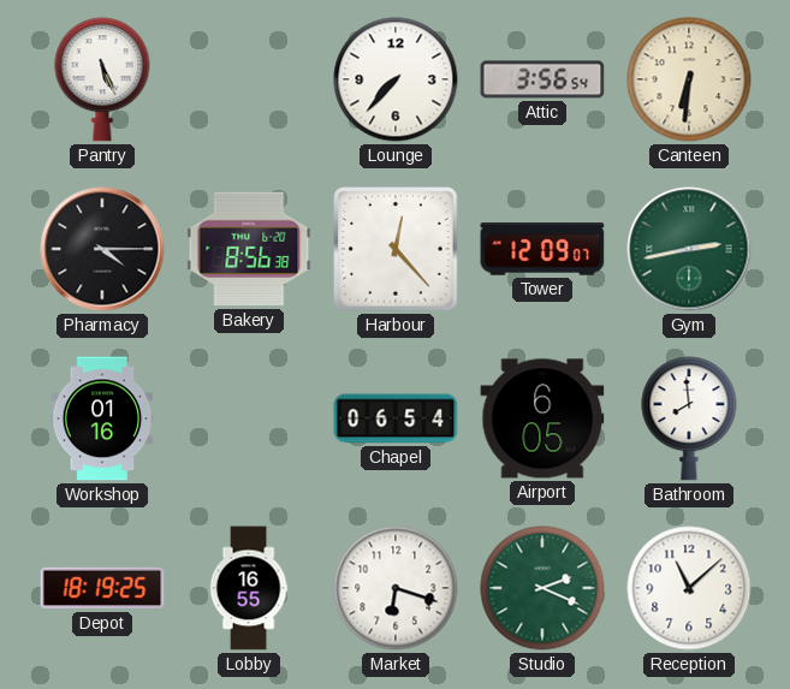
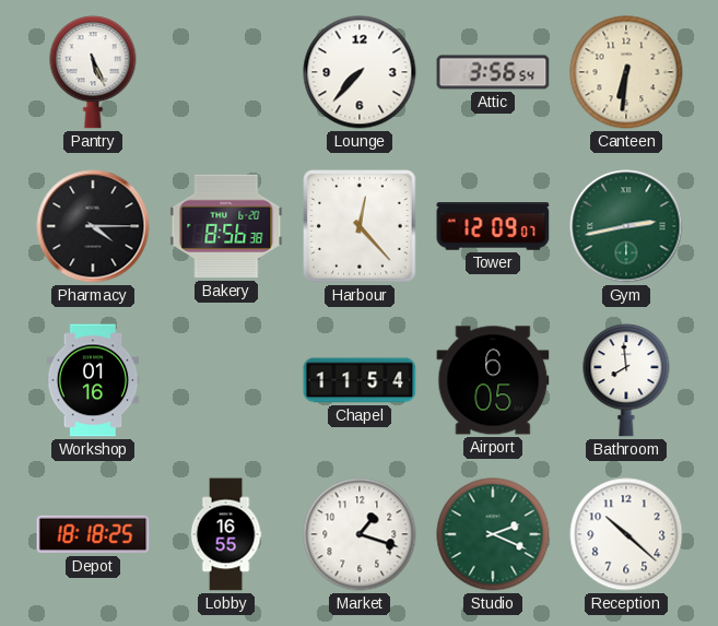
Chapel: 06:54 -> 11:54 (360, 380)
Depot: 18:19 -> 18:18 (93, 534)
Market: 6:18 -> 1:18 (360, 534)
Reception: 11:08 -> 10:22 (626, 534)
